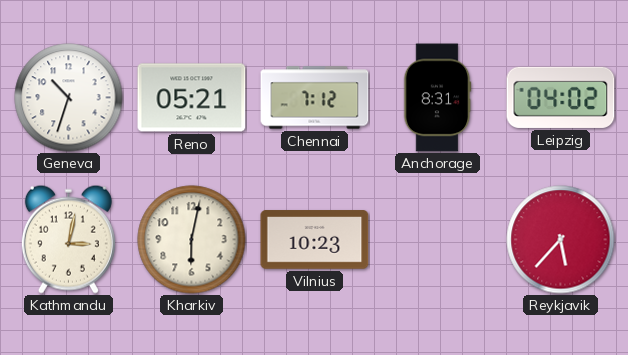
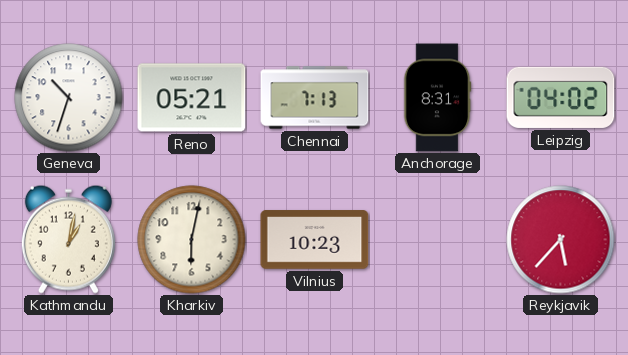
Chennai: 7:12 -> 7:13 (315, 98)
Kathmandu: 3:02 -> 1:02 (68, 239)
